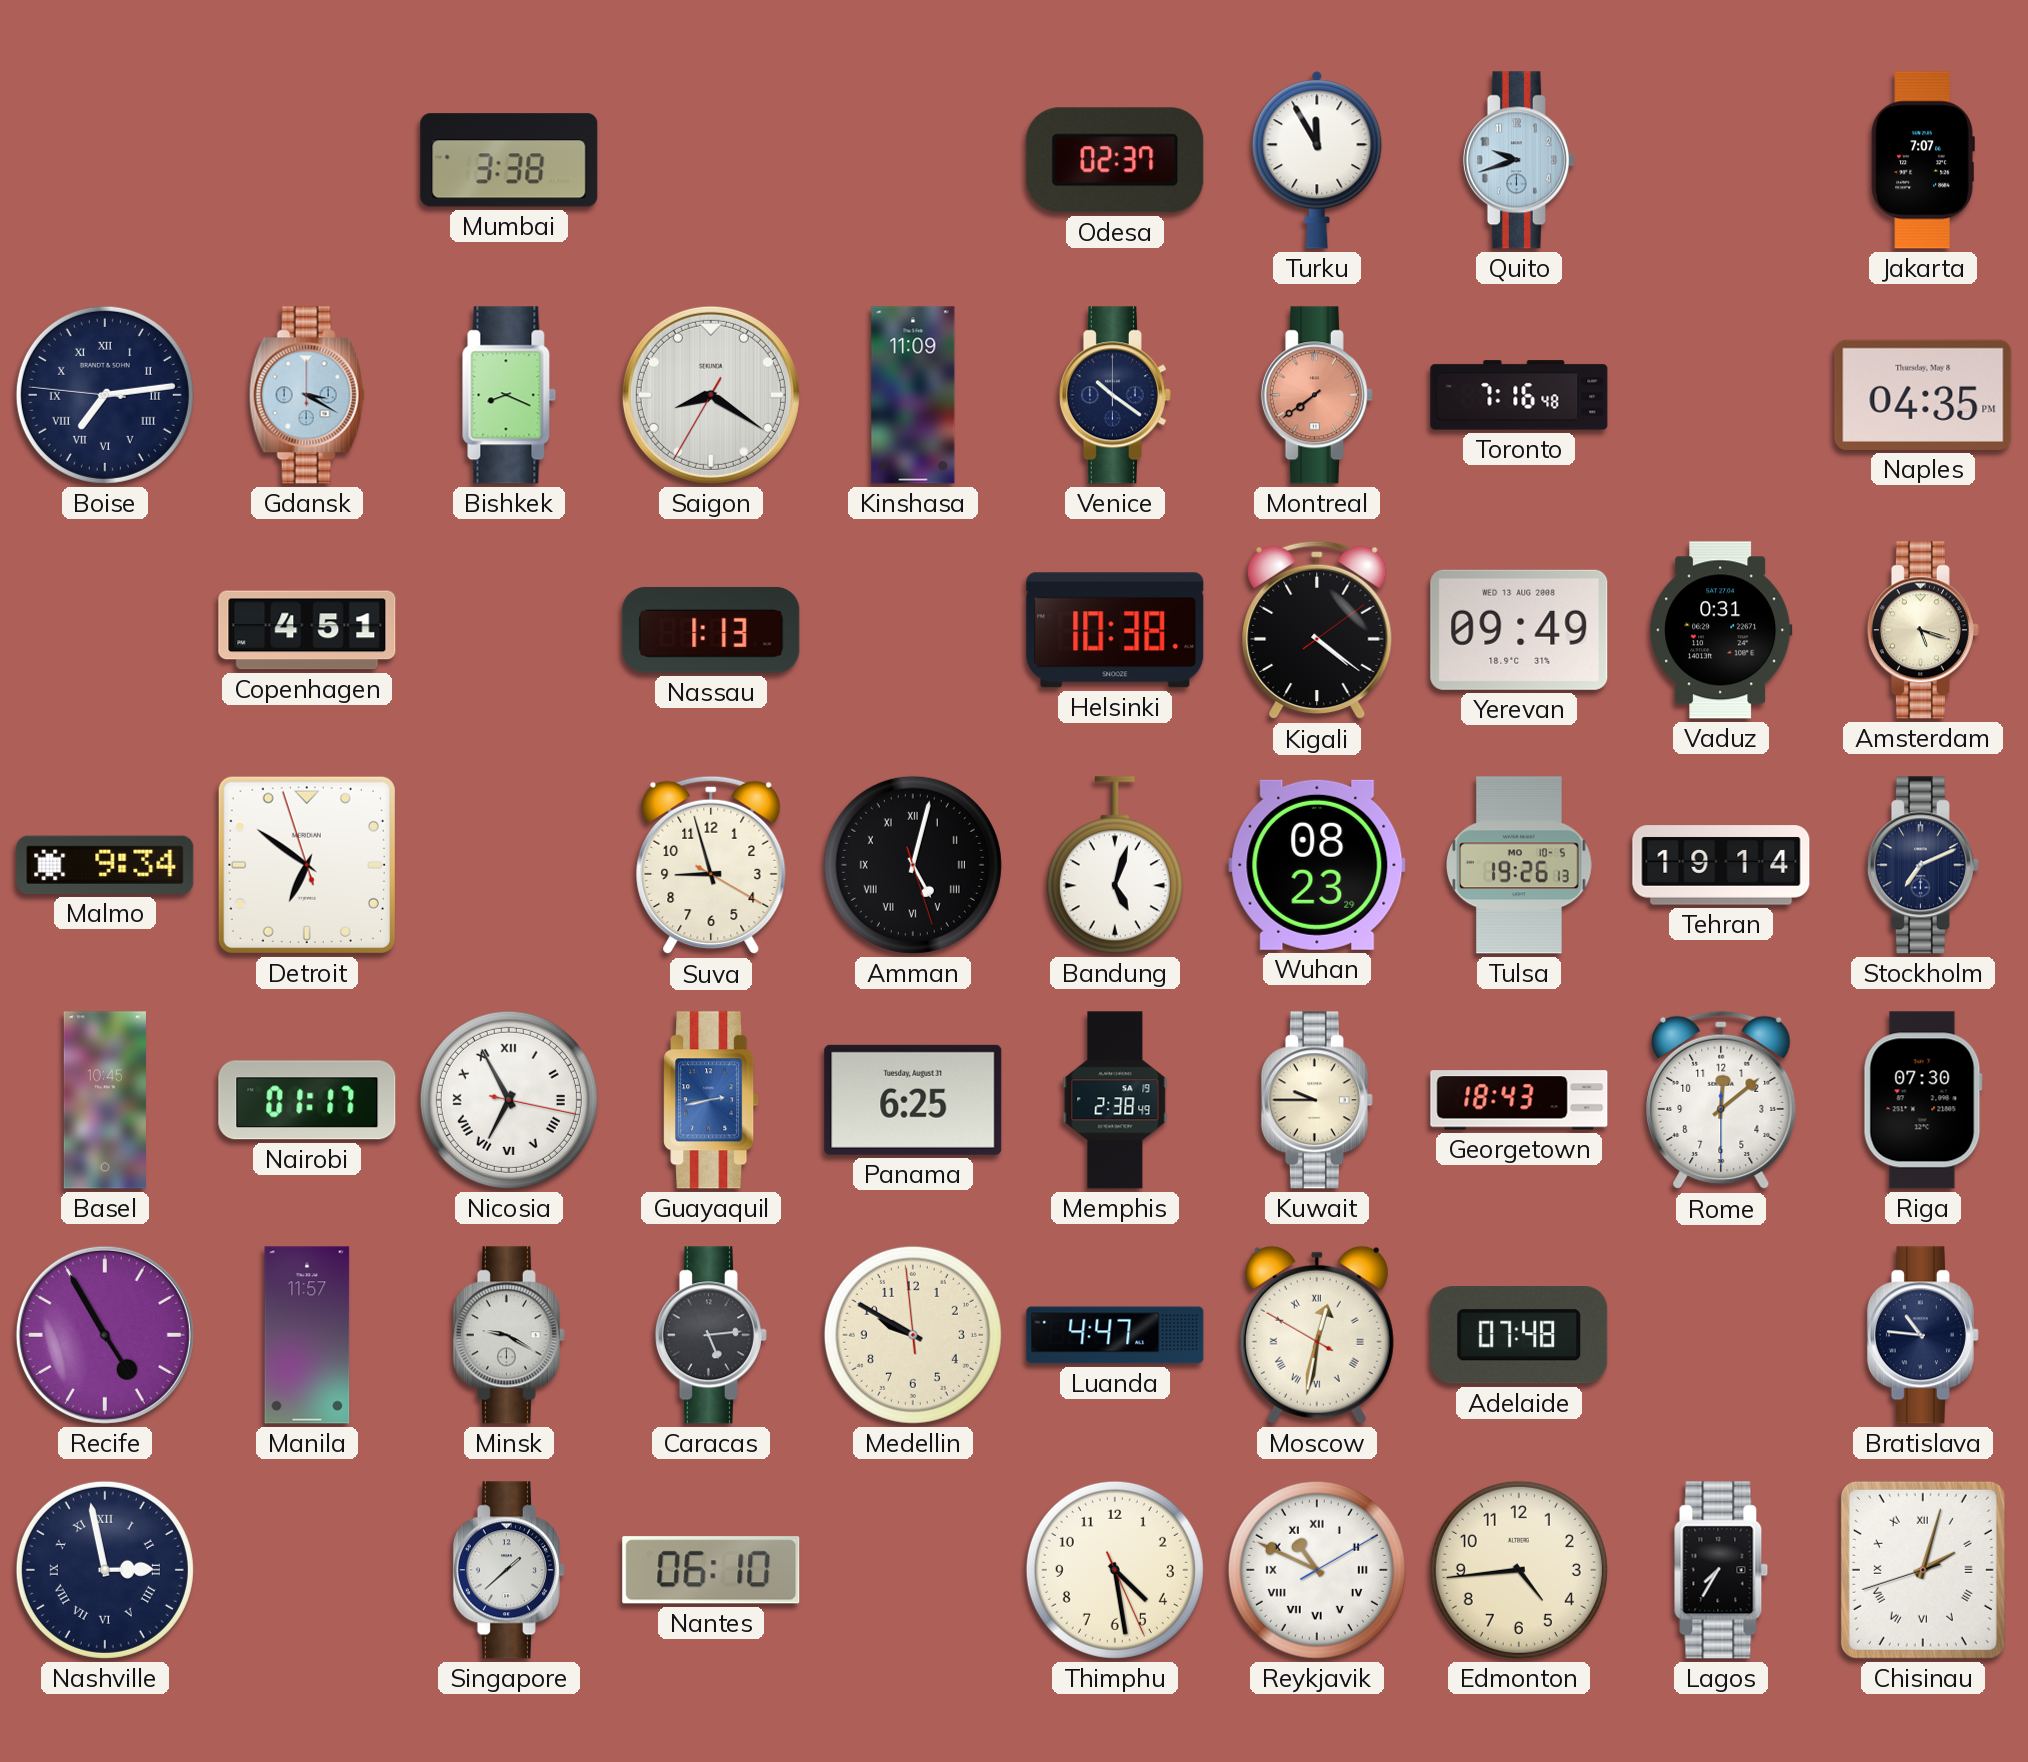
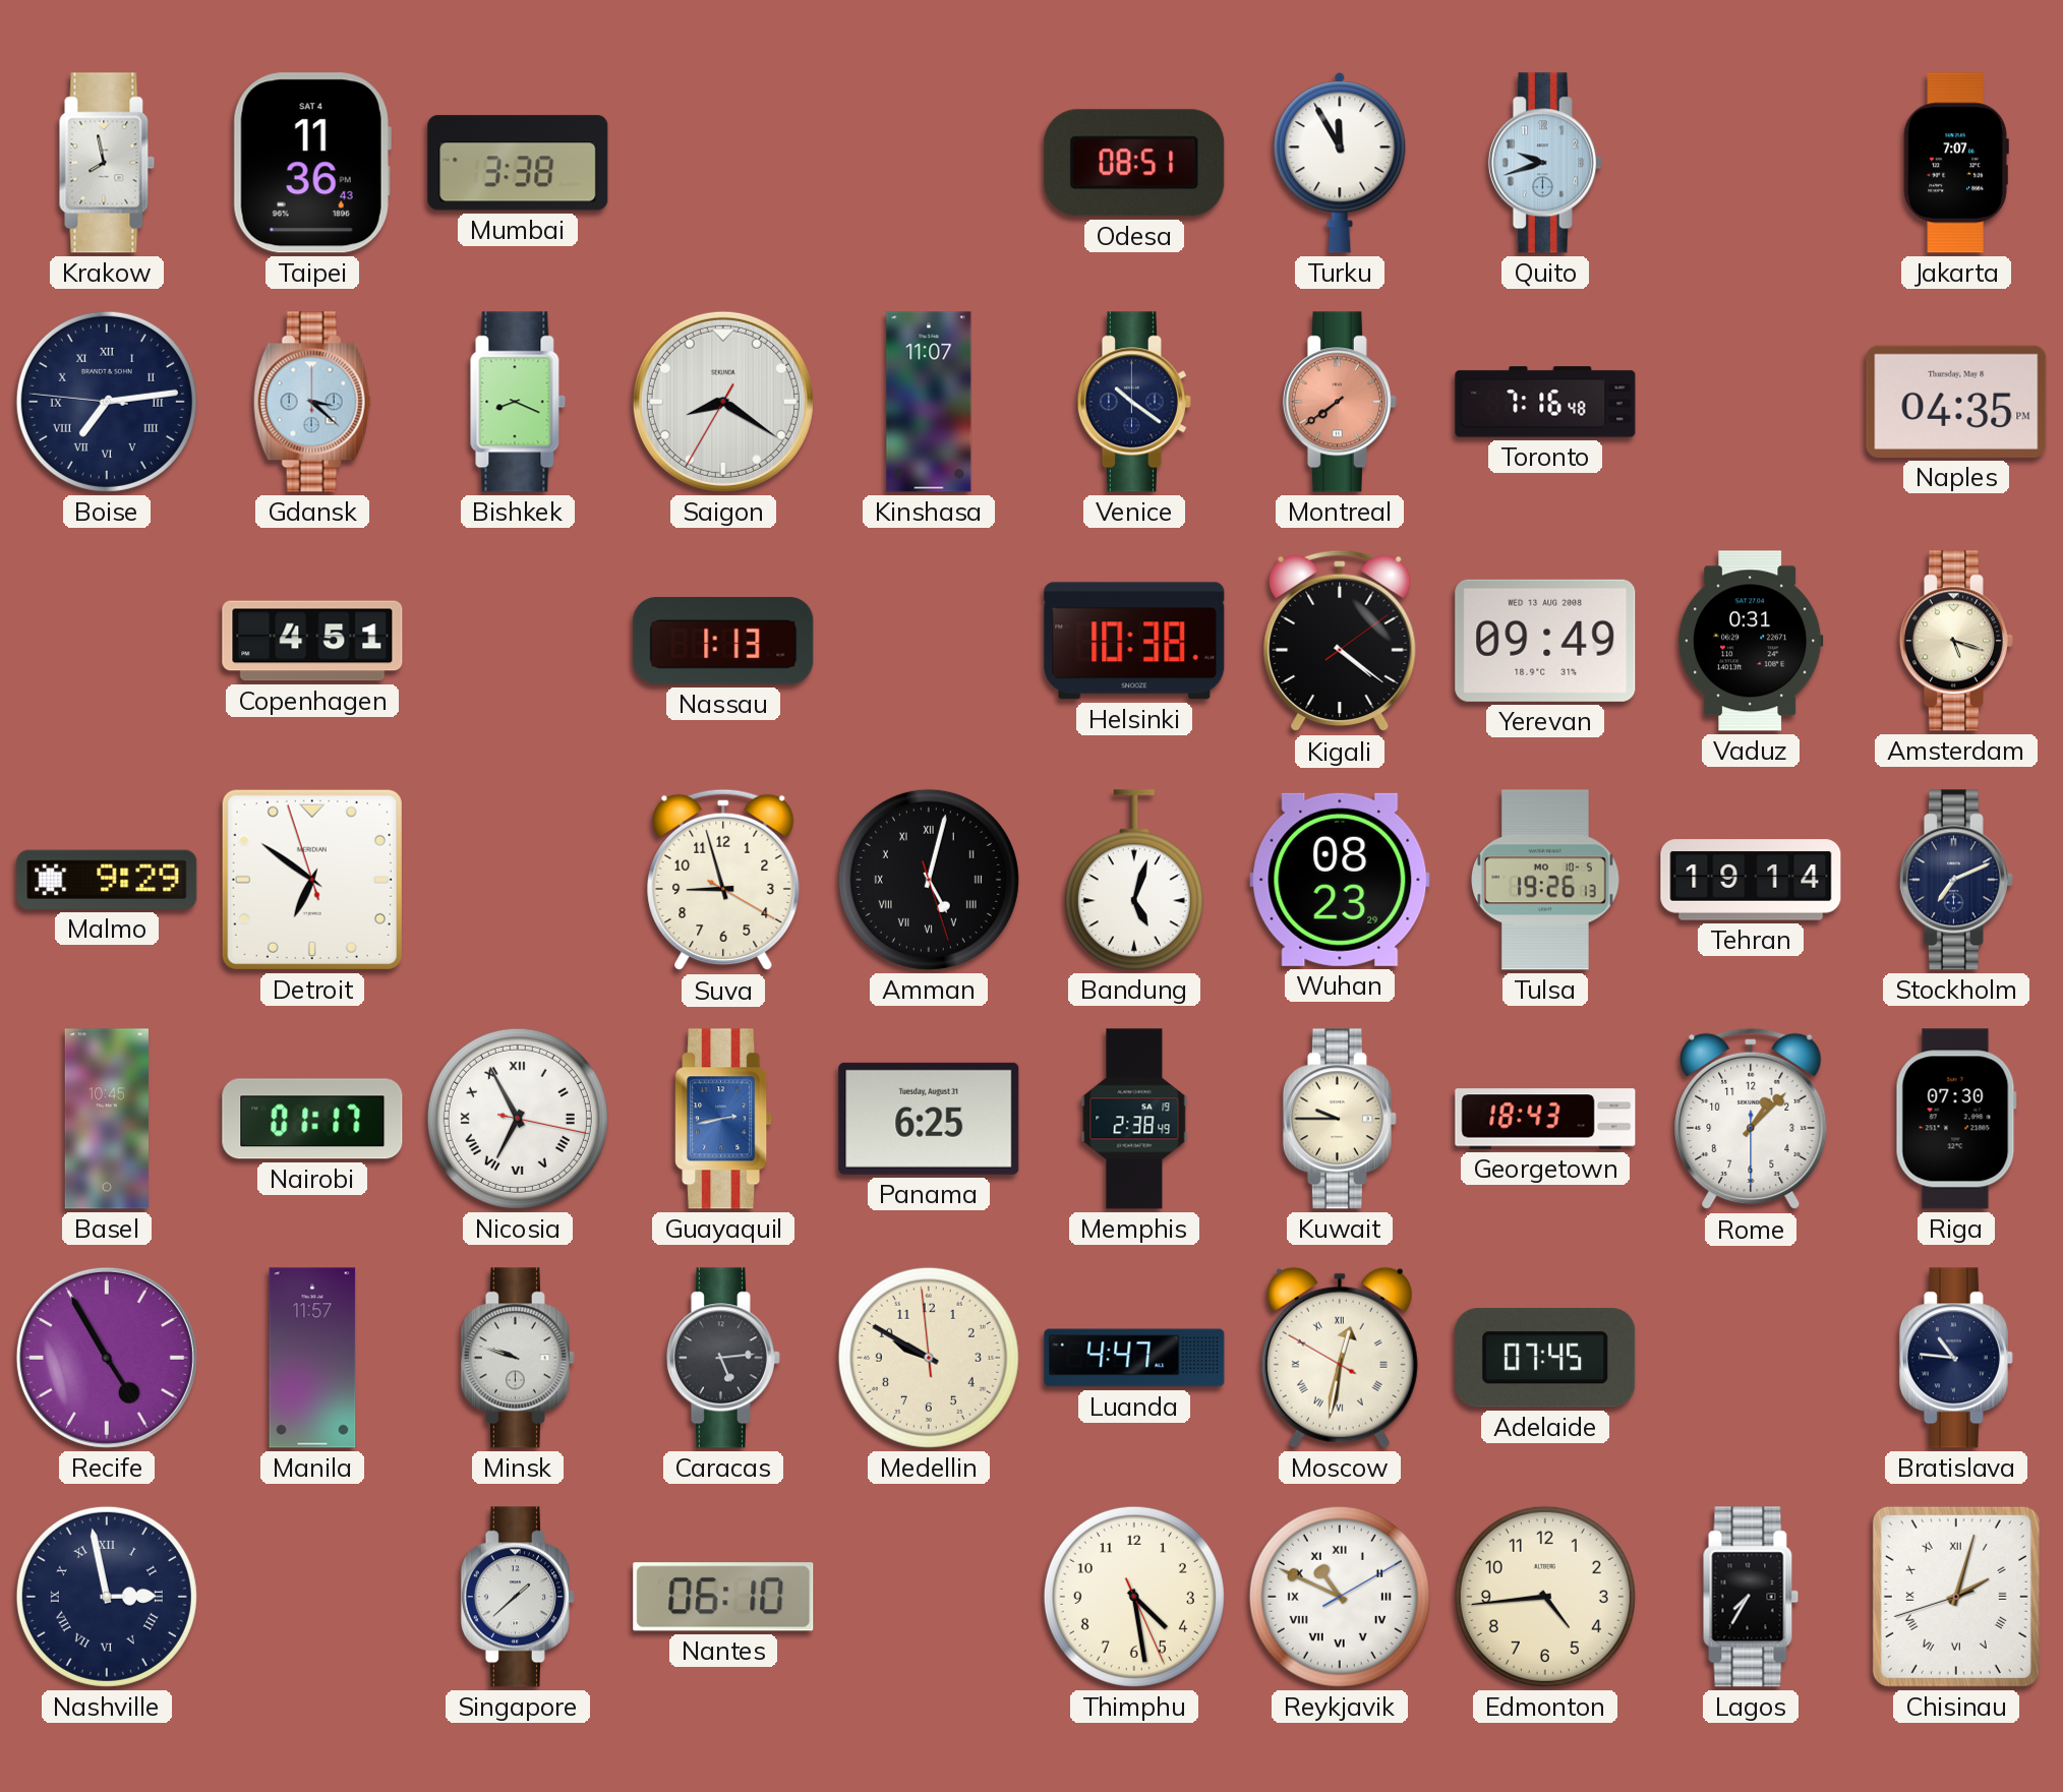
Krakow: none -> 7:58 (107, 163)
Taipei: none -> 11:36 (312, 163)
Odesa: 02:37 -> 08:51 (1134, 163)
Gdansk: 3:20 -> 3:22 (312, 402)
Kinshasa: 11:09 -> 11:07 (929, 402)
Malmo: 9:34 -> 9:29 (107, 880)
Rome: 12:08 -> 1:07 (1751, 1119)
Minsk: 9:20 -> 9:48 (518, 1358)
Adelaide: 07:48 -> 07:45 (1545, 1358)
